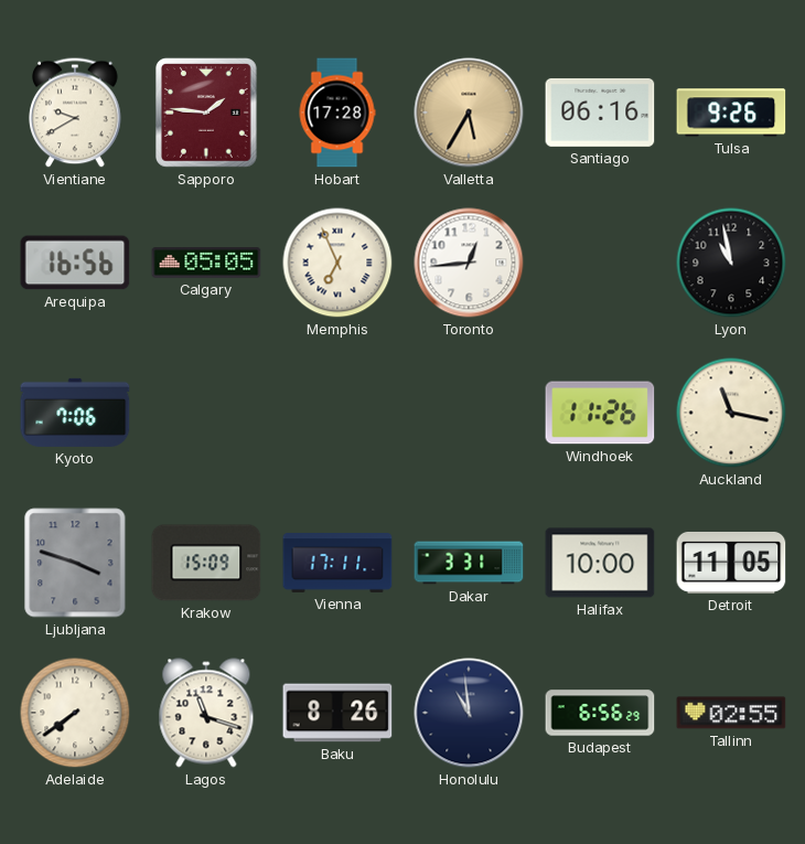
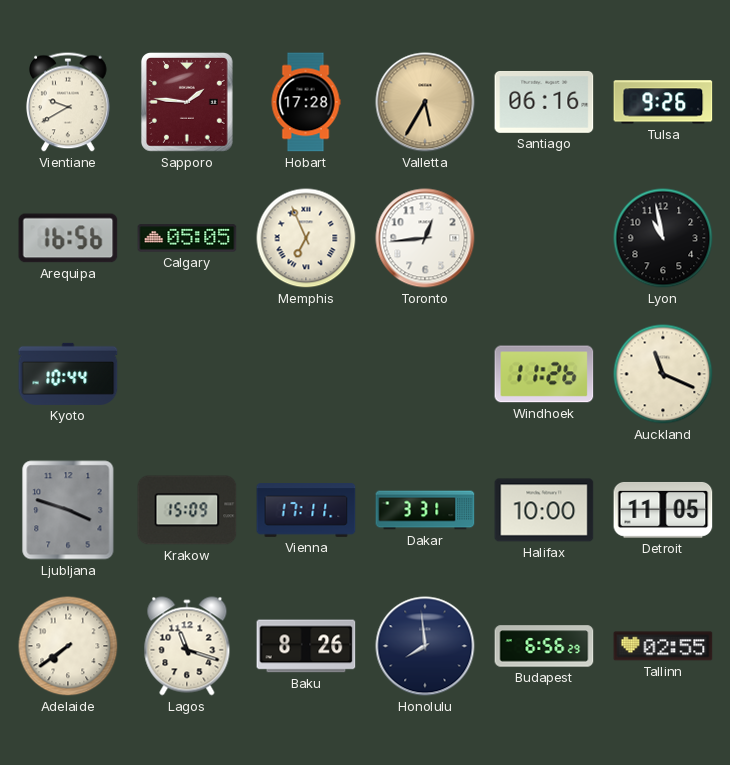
Kyoto: 7:06 -> 10:44 (68, 374)
Auckland: 11:17 -> 11:19 (663, 374)
Honolulu: 10:59 -> 7:59 (425, 646)
